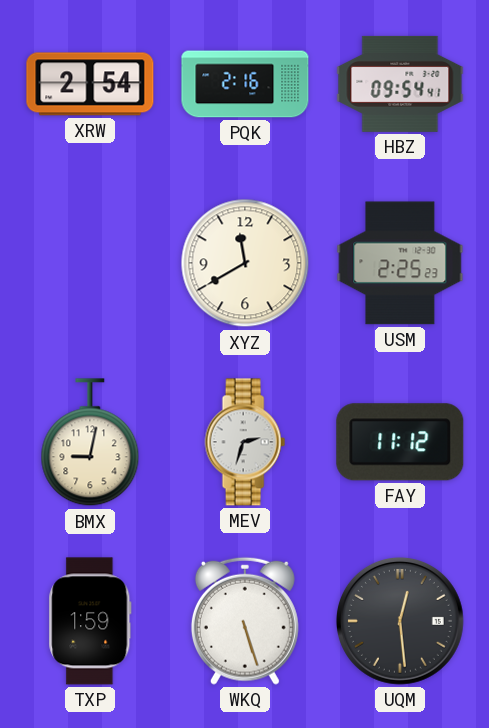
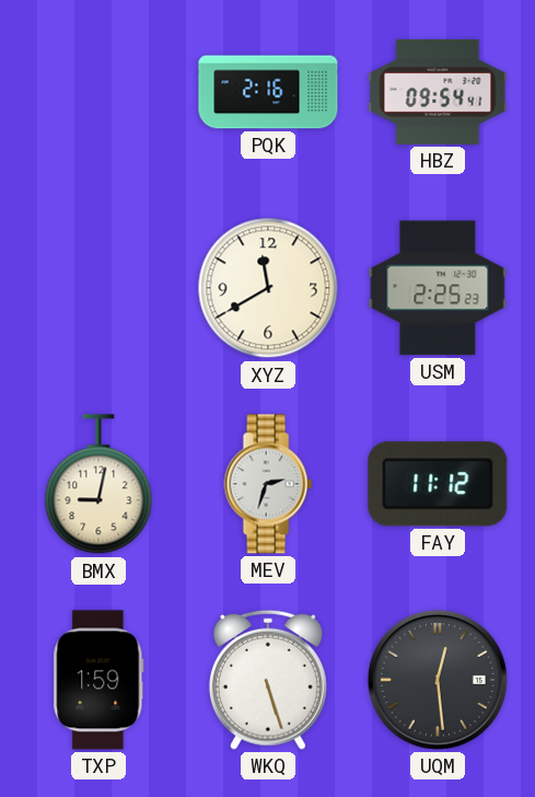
XRW: 2:54 -> none (90, 84)
